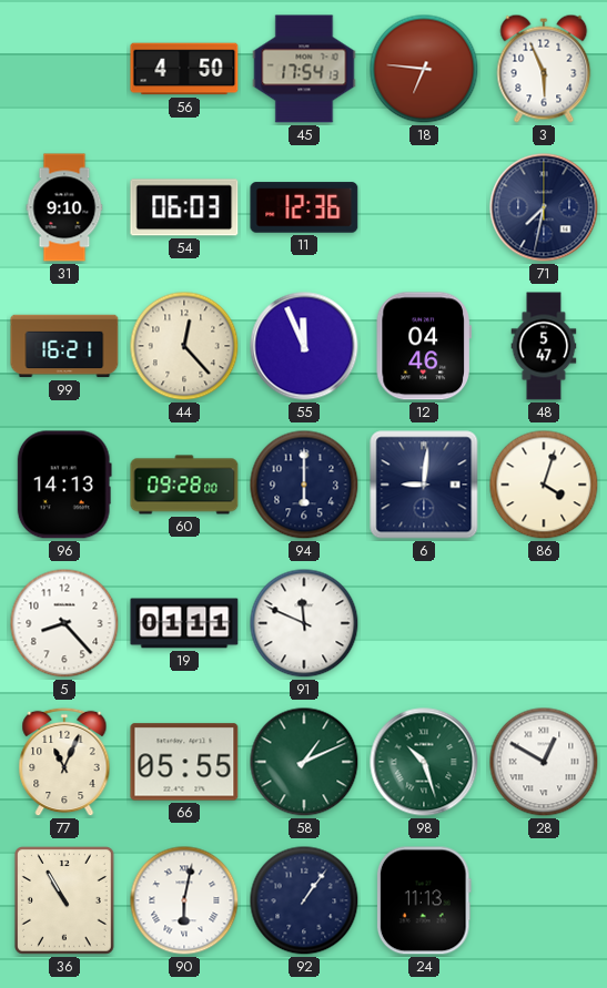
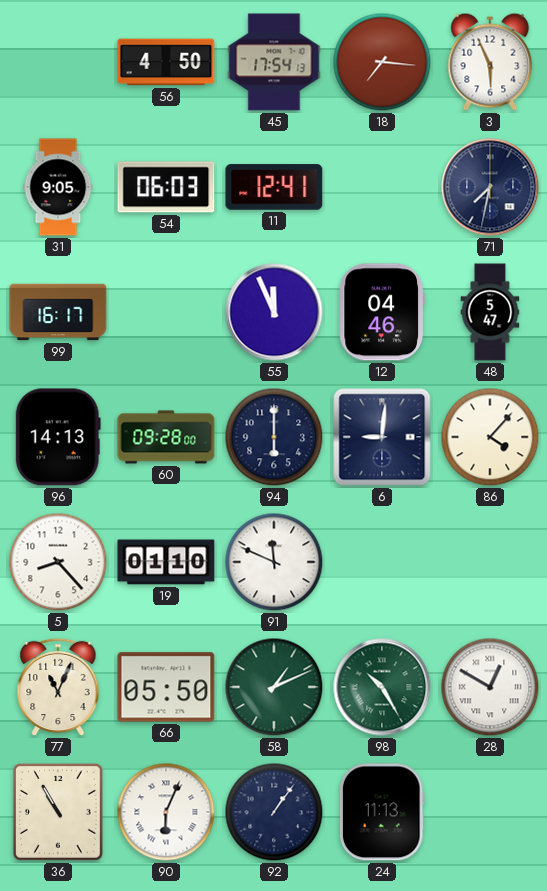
18: 6:46 -> 7:16 (382, 62)
31: 9:10 -> 9:05 (58, 187)
11: 12:36 -> 12:41 (274, 187)
99: 16:21 -> 16:17 (58, 312)
44: 12:23 -> none (184, 346)
86: 4:03 -> 4:07 (490, 437)
19: 01:11 -> 01:10 (166, 562)
66: 05:55 -> 05:50 (166, 687)
98: 10:27 -> 10:25 (382, 687)
90: 6:02 -> 6:04 (166, 812)
